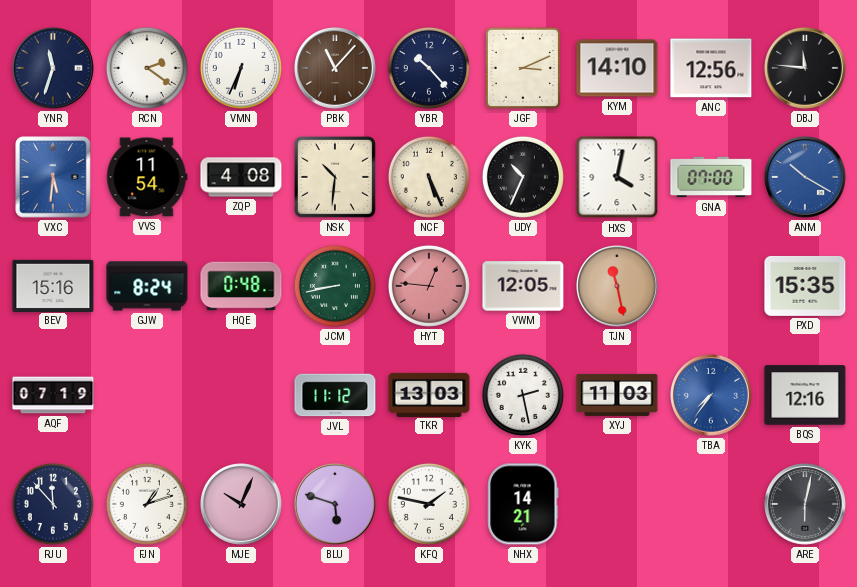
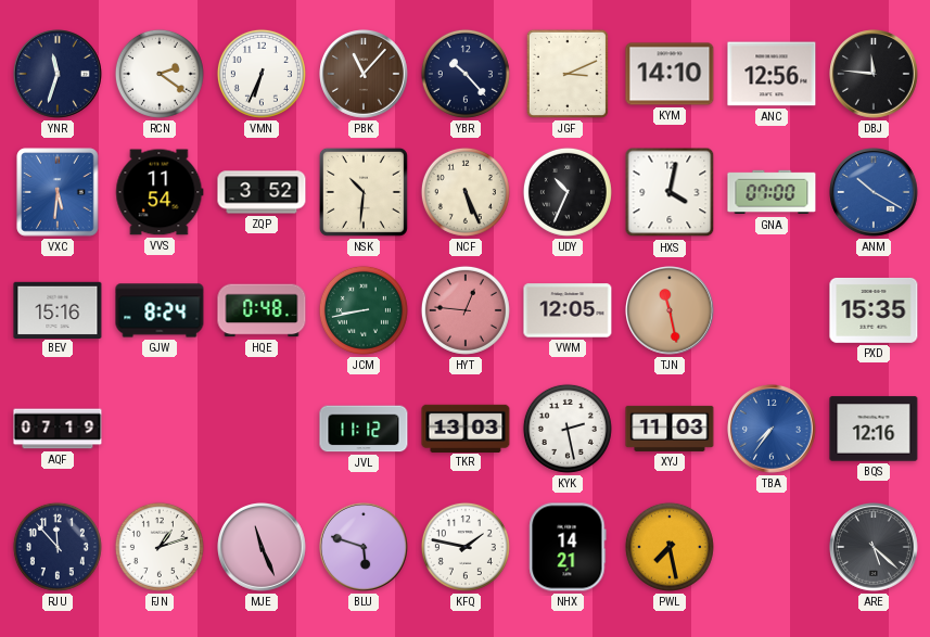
ZQP: 4:08 -> 3:52 (262, 192)
MJE: 10:04 -> 11:26 (263, 548)
PWL: none -> 7:28 (670, 547)
ARE: 6:02 -> 5:22 (875, 548)
